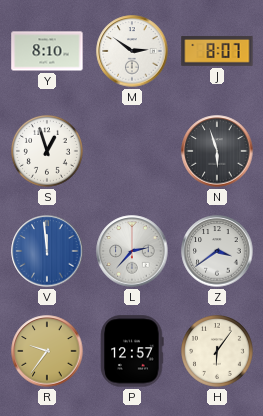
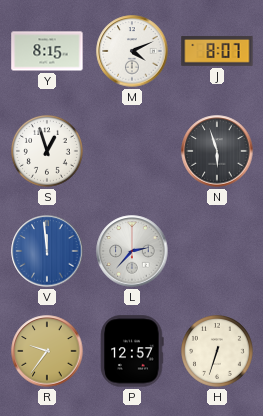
Y: 8:10 -> 8:15 (47, 51)
M: 2:51 -> 4:11 (132, 51)
Z: 3:39 -> none (217, 251)
H: 6:06 -> 6:33 (217, 351)
